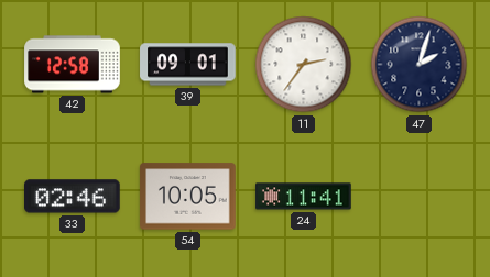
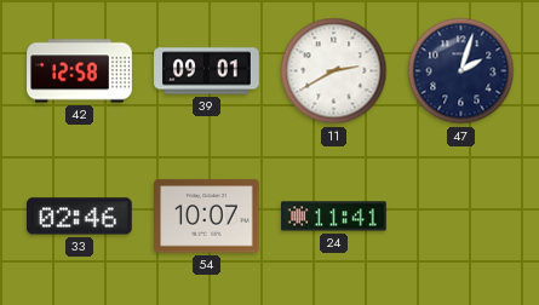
11: 2:36 -> 2:40 (334, 71)
54: 10:05 -> 10:07 (207, 217)
